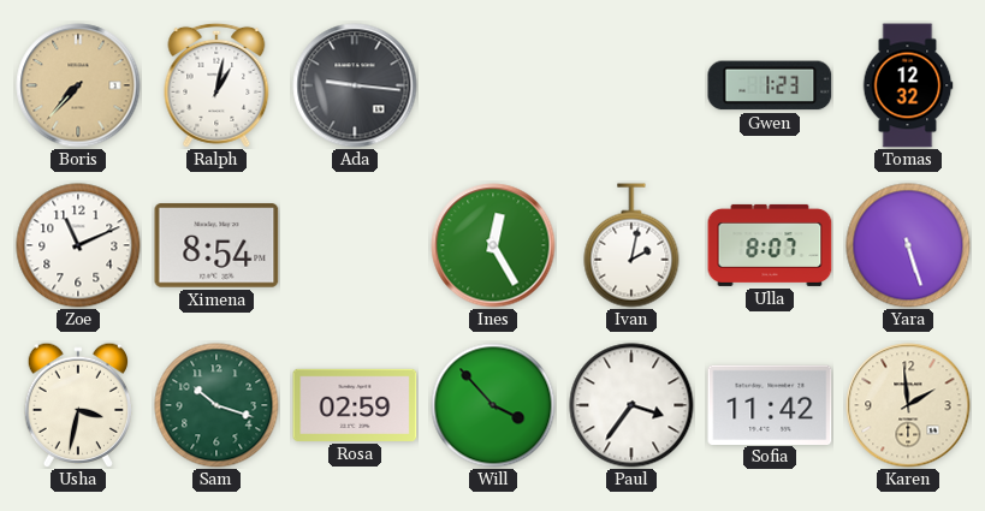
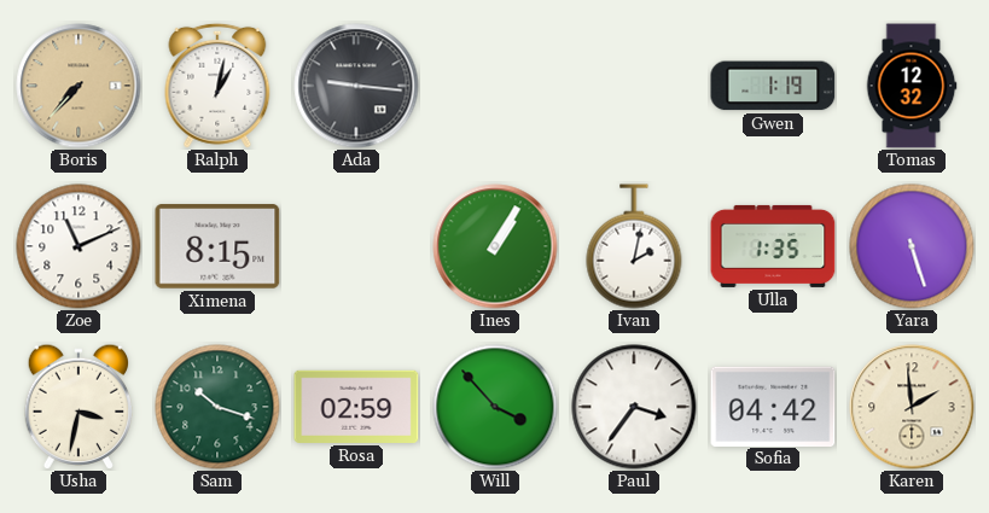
Gwen: 1:23 -> 1:19 (773, 86)
Ximena: 8:54 -> 8:15 (217, 246)
Ines: 12:25 -> 1:05 (495, 246)
Ulla: 8:07 -> 1:35 (773, 246)
Sofia: 11:42 -> 04:42 (773, 406)
